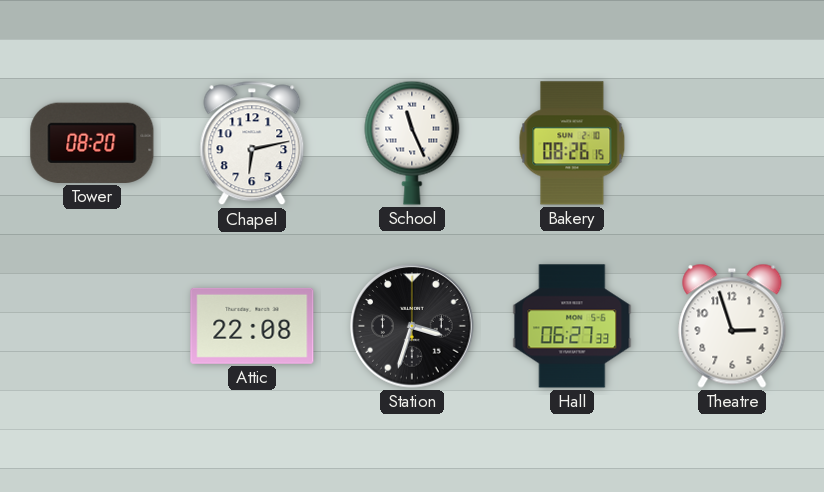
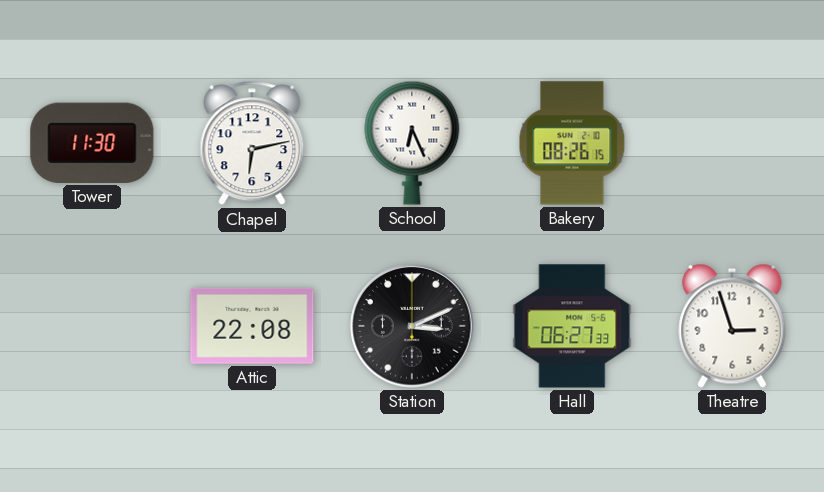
Tower: 08:20 -> 11:30 (92, 143)
School: 11:26 -> 6:26 (412, 143)
Station: 3:33 -> 3:11 (412, 326)
